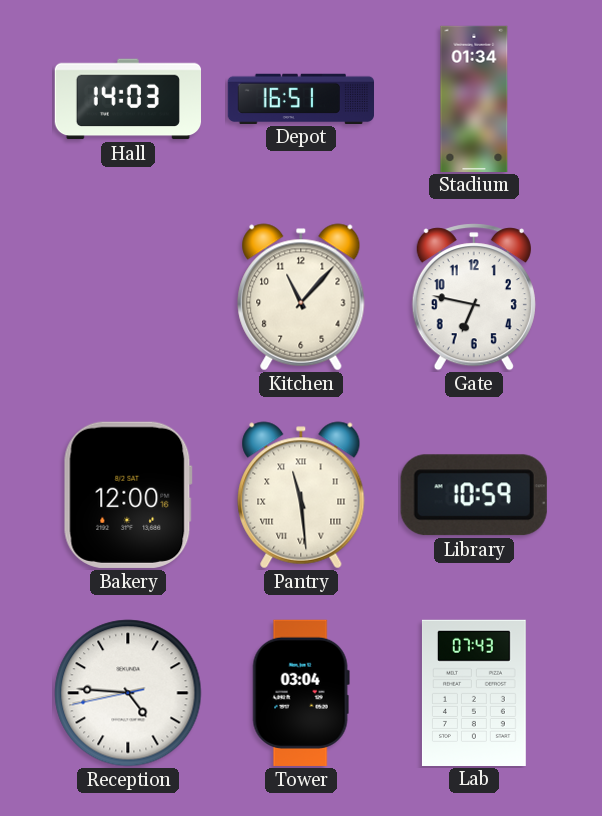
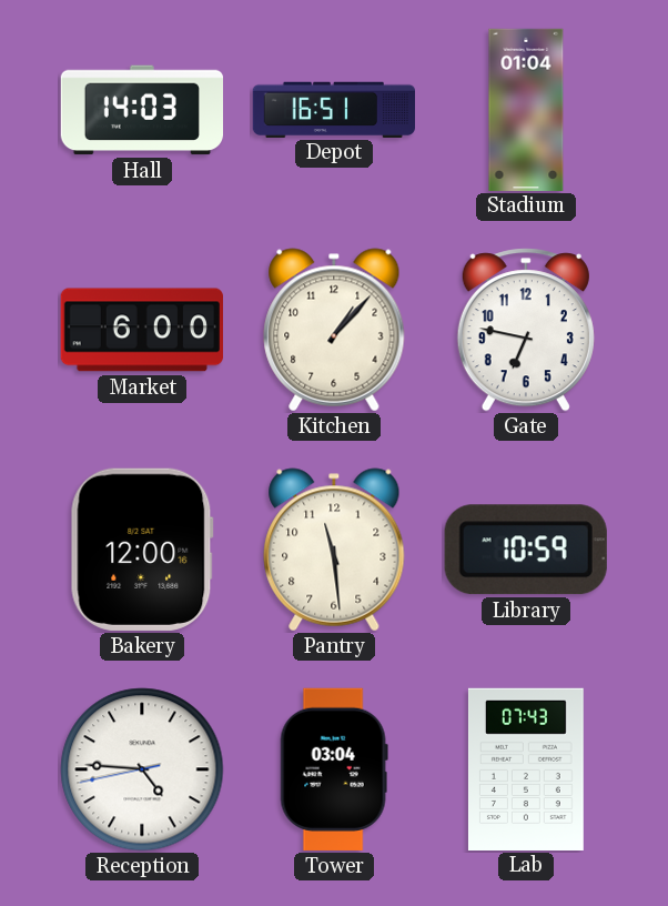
Stadium: 01:34 -> 01:04 (526, 109)
Market: none -> 6:00 (142, 330)
Kitchen: 11:07 -> 1:07 (334, 330)
Pantry numerals: Roman -> Arabic (334, 550)
